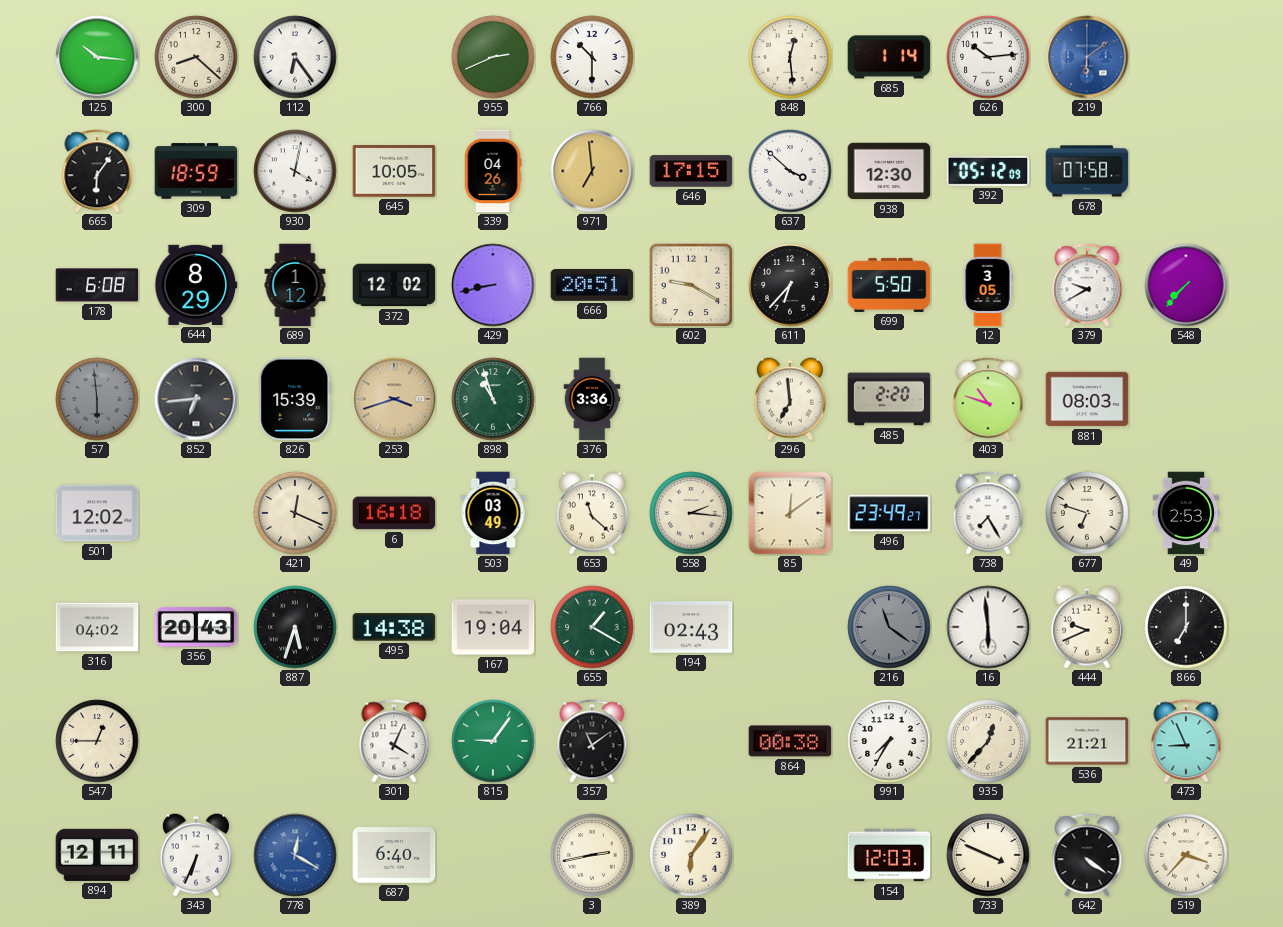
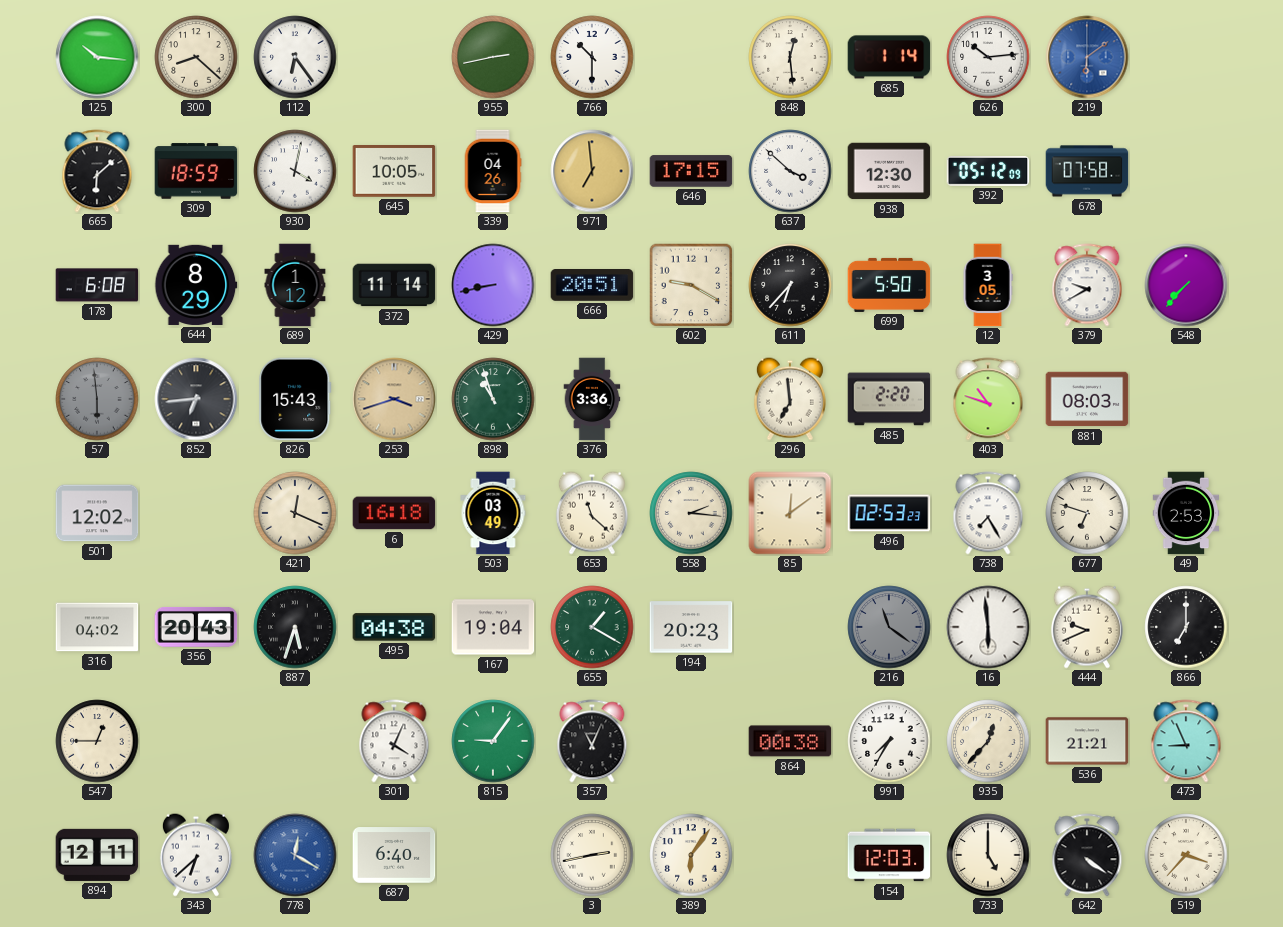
955: 2:41 -> 2:43 (493, 57)
665: 6:06 -> 6:08 (97, 171)
372: 12:02 -> 11:14 (394, 285)
826: 15:39 -> 15:43 (295, 399)
496: 23:49 -> 02:53 (889, 513)
495: 14:38 -> 04:38 (394, 627)
194: 02:43 -> 20:23 (691, 627)
357: 11:09 -> 11:04 (592, 741)
343: 6:34 -> 6:38 (196, 855)
733: 3:49 -> 5:00 (988, 855)
